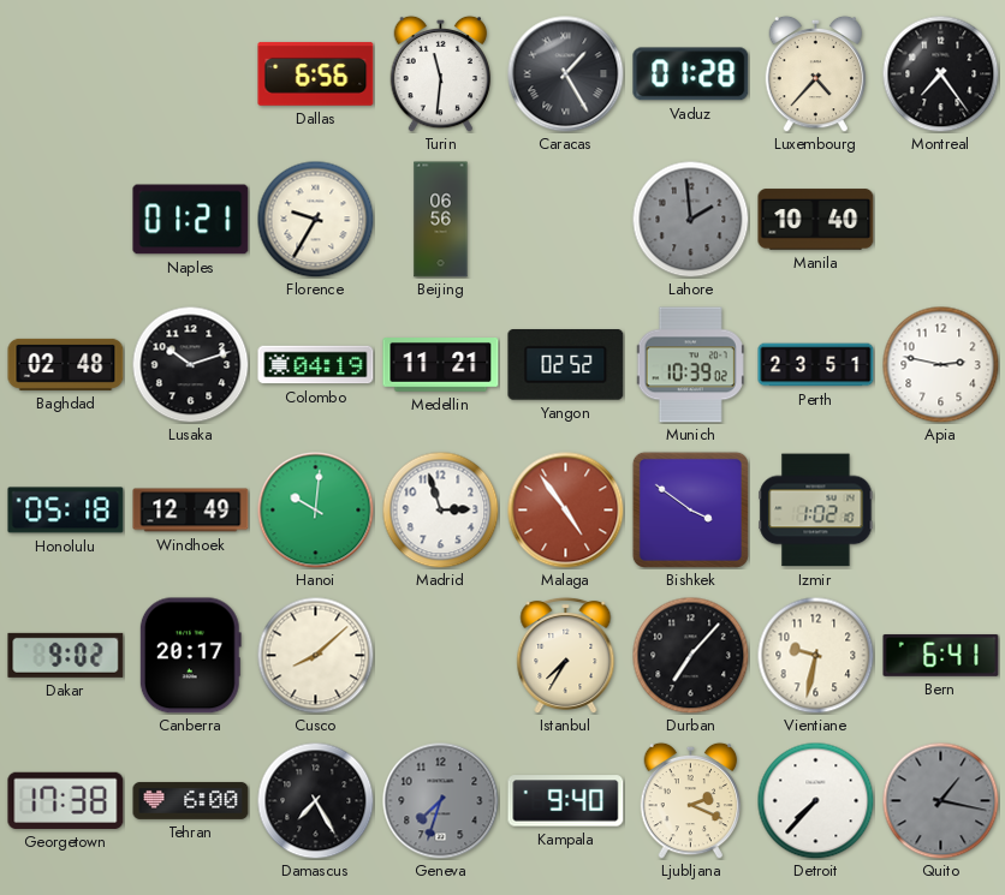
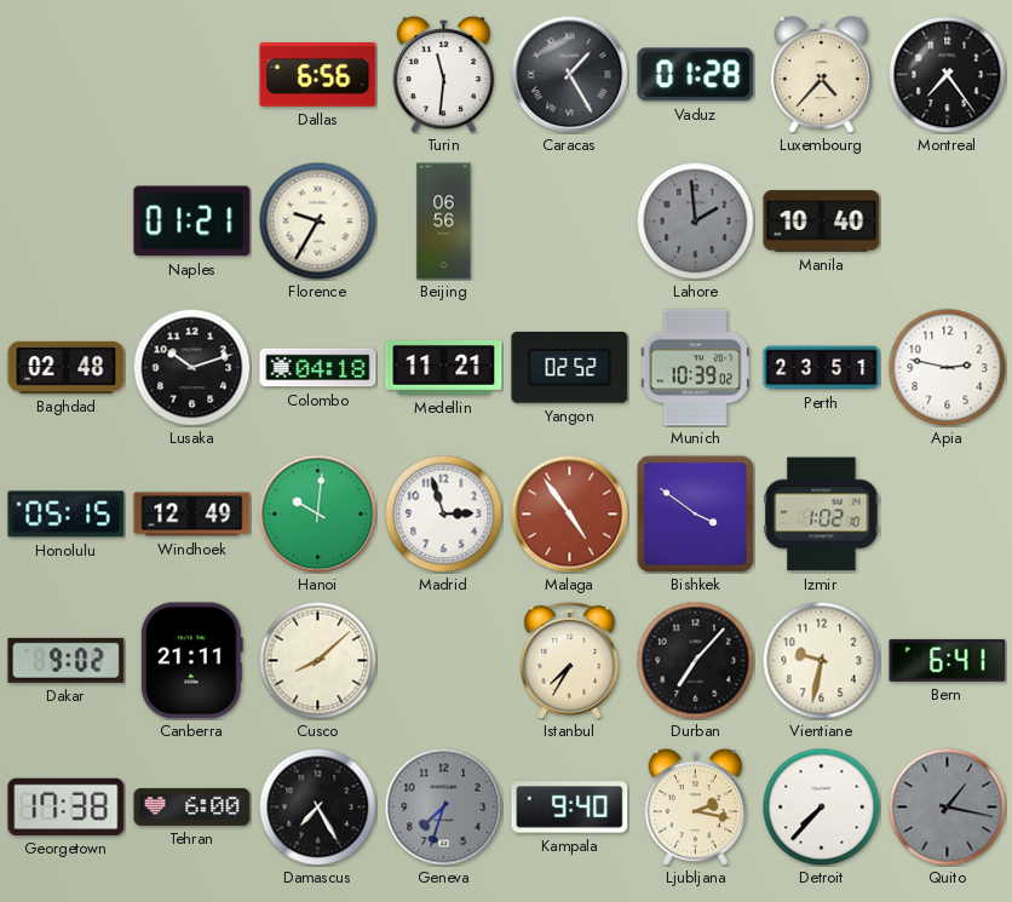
Colombo: 04:19 -> 04:18 (318, 368)
Honolulu: 05:18 -> 05:15 (67, 515)
Canberra: 20:17 -> 21:11 (191, 661)
Ljubljana: 2:19 -> 2:17 (696, 806)
